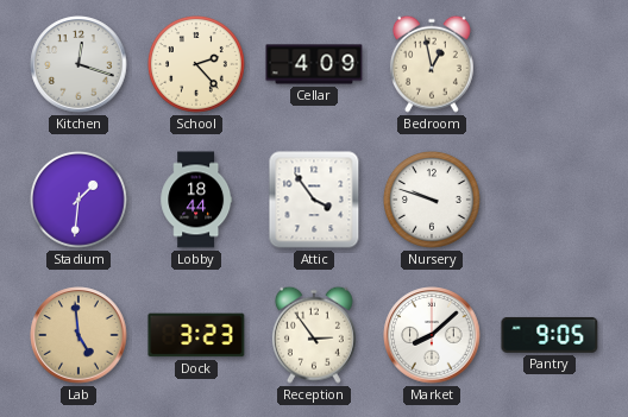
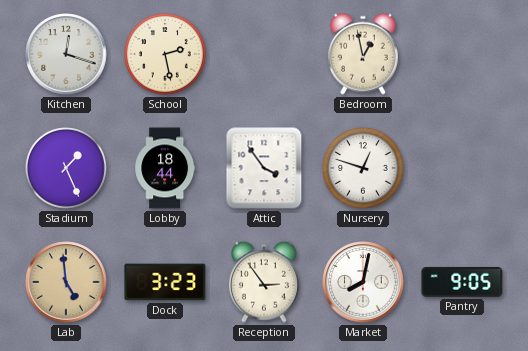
School: 2:23 -> 2:28 (166, 55)
Cellar: 4:09 -> none (314, 64)
Stadium: 1:31 -> 1:26 (67, 169)
Nursery: 9:48 -> 12:48 (364, 169)
Market: 8:08 -> 8:02 (363, 282)
